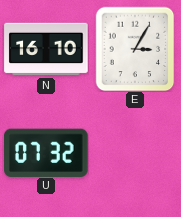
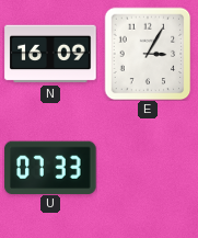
N: 16:10 -> 16:09 (50, 54)
U: 07:32 -> 07:33 (50, 167)
